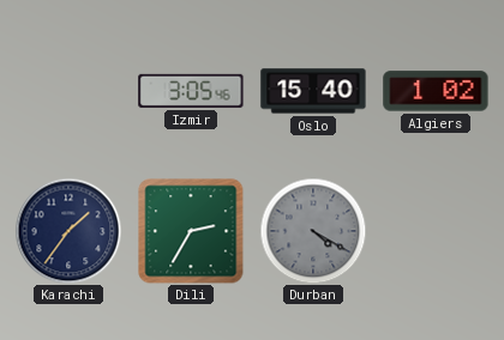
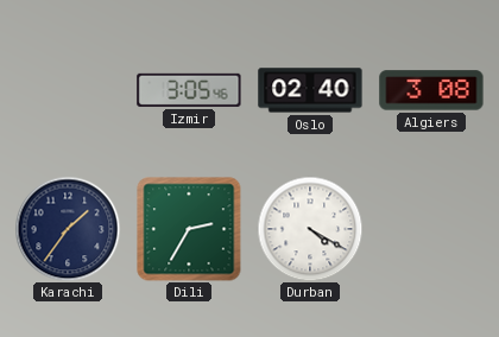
Oslo: 15:40 -> 02:40 (310, 90)
Algiers: 1:02 -> 3:08 (431, 90)
Durban dial: grey -> white (310, 229)
